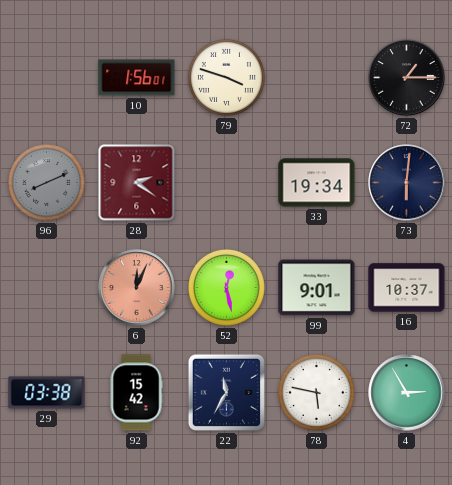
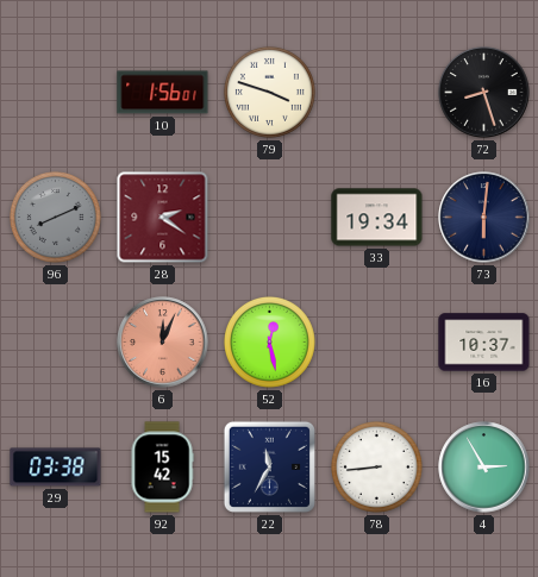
72: 1:15 -> 8:27 (484, 93)
99: 9:01 -> none (317, 288)
78: 5:47 -> 8:44 (376, 466)
